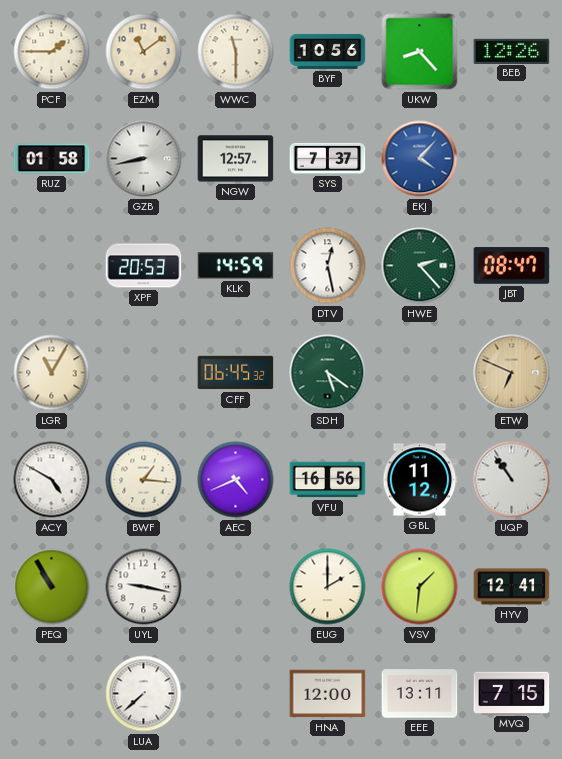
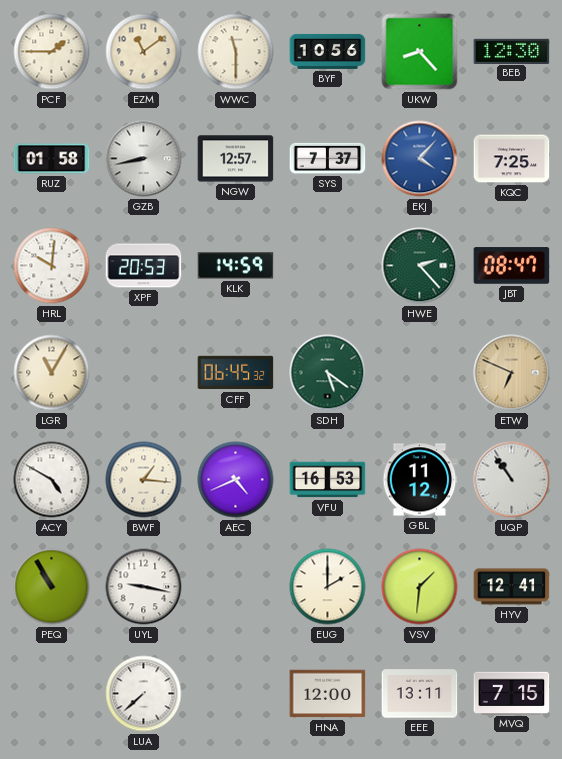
BEB: 12:26 -> 12:30 (512, 51)
KQC: none -> 7:25 (512, 159)
HRL: none -> 10:01 (52, 266)
DTV: 12:28 -> none (328, 266)
VFU: 16:56 -> 16:53 (328, 480)
